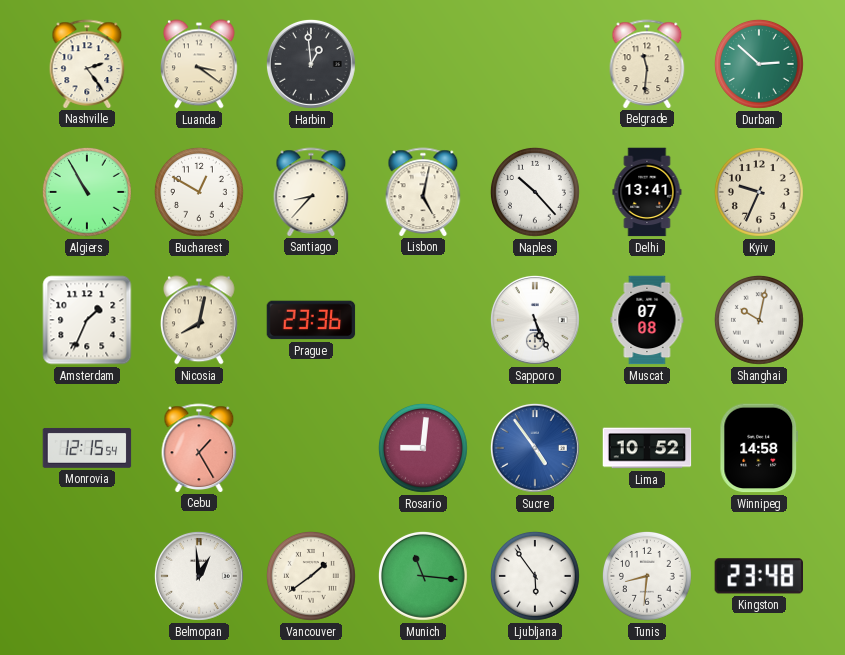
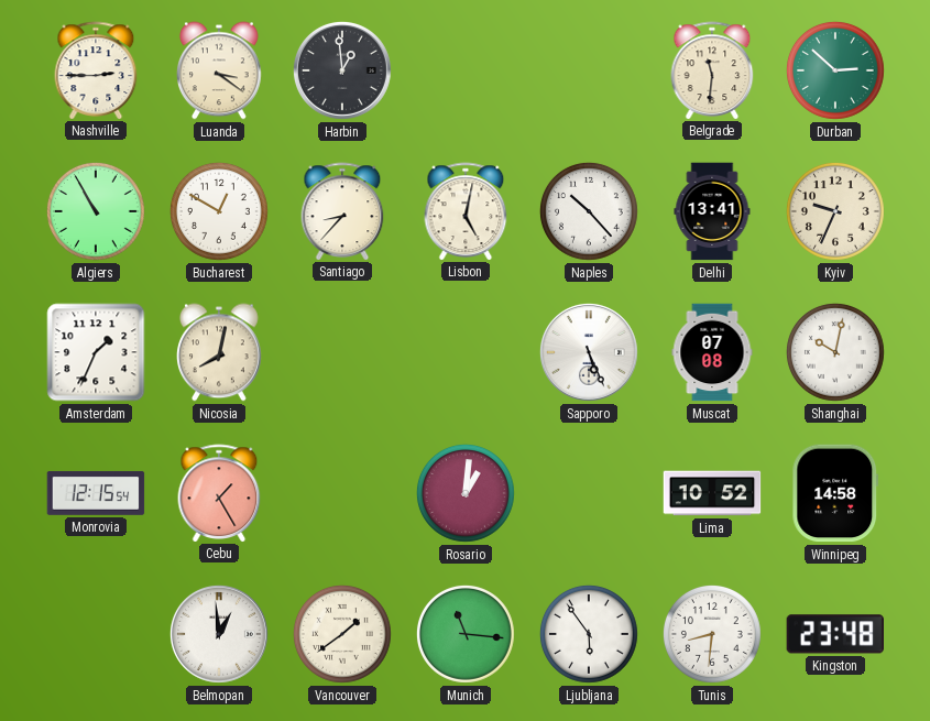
Nashville: 2:24 -> 2:45 (96, 70)
Prague: 23:36 -> none (311, 320)
Rosario: 9:01 -> 1:01 (466, 493)
Sucre: 4:54 -> none (535, 448)
